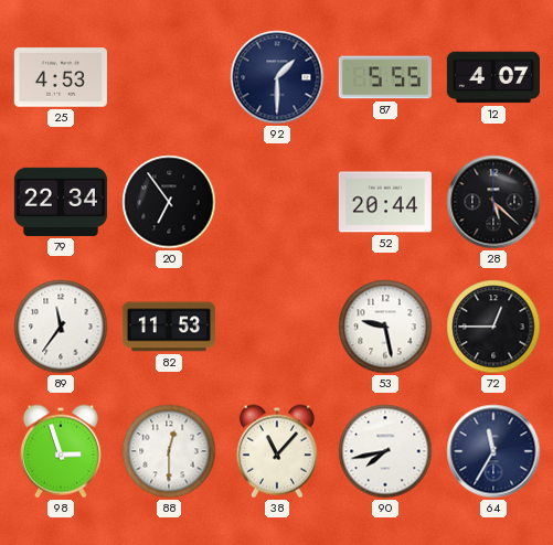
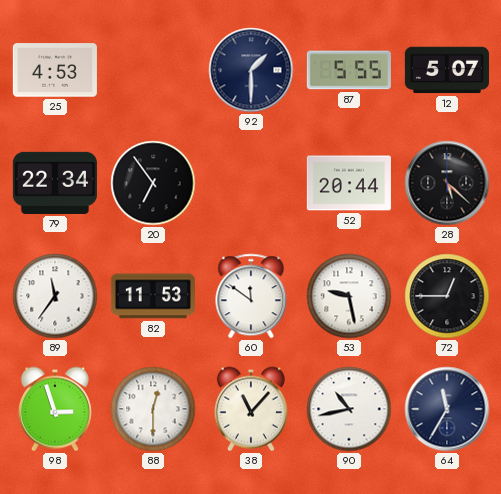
12: 4:07 -> 5:07 (447, 70)
60: none -> 11:51 (251, 296)
90: 7:43 -> 10:43 (349, 409)
